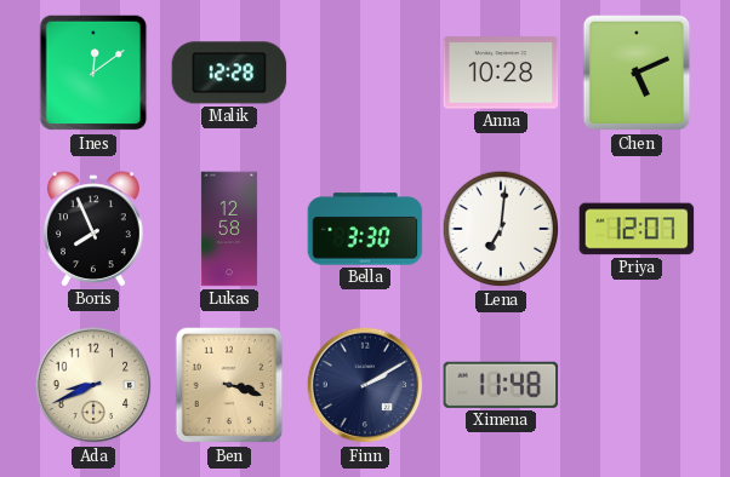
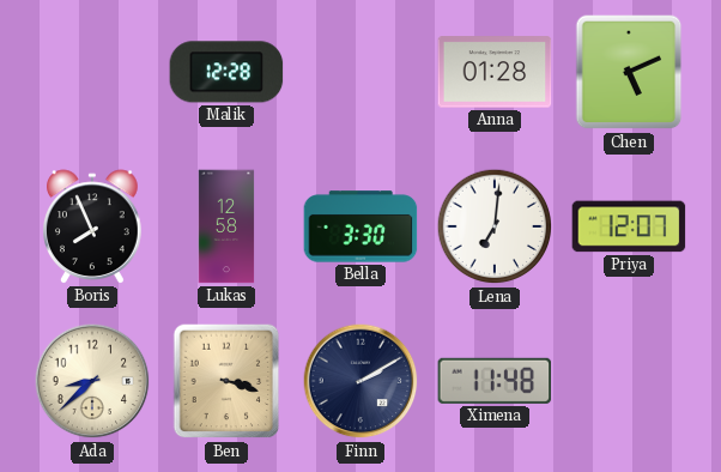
Ines: 12:09 -> none (93, 73)
Anna: 10:28 -> 01:28 (495, 72)
Ada: 8:41 -> 8:38 (92, 381)
